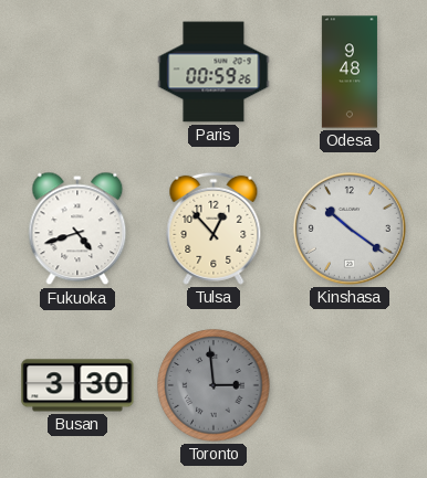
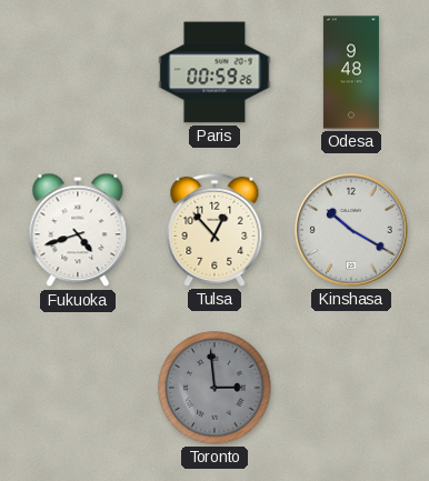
Kinshasa: 10:21 -> 10:20 (351, 230)
Busan: 3:30 -> none (77, 385)
